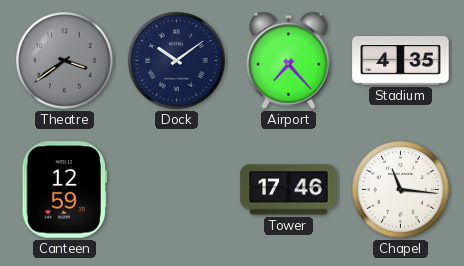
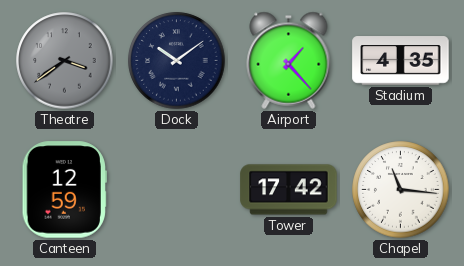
Airport: 7:23 -> 1:23 (289, 60)
Tower: 17:46 -> 17:42 (289, 190)
